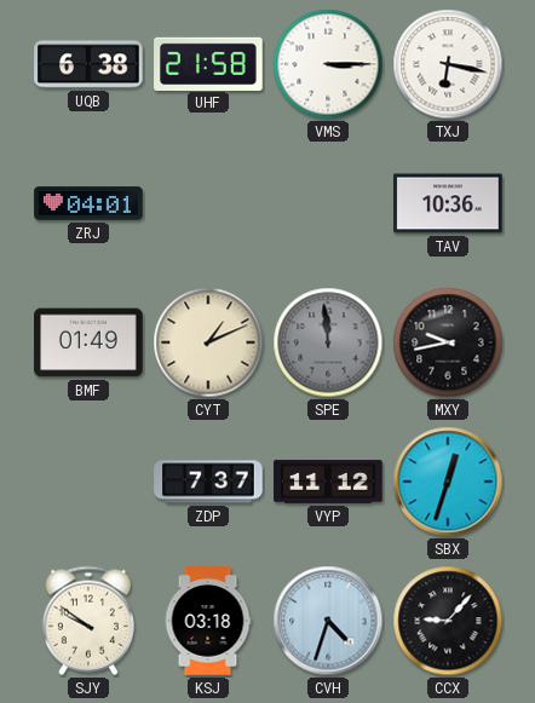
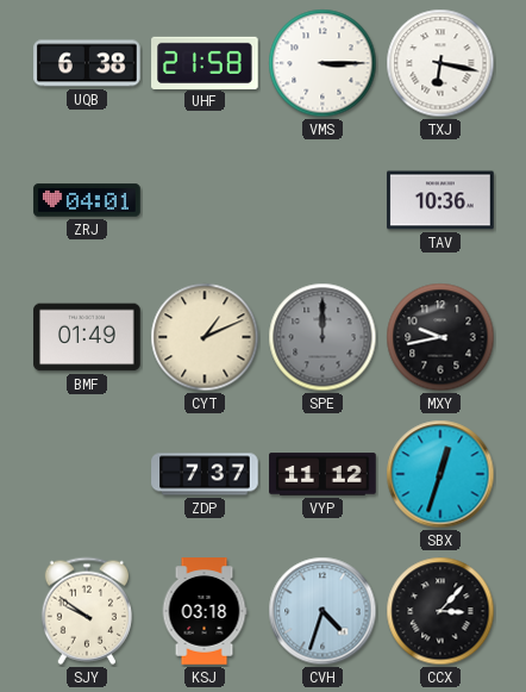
SPE: 11:59 -> 12:00 (323, 337)
CCX: 9:07 -> 3:07 (440, 611)
